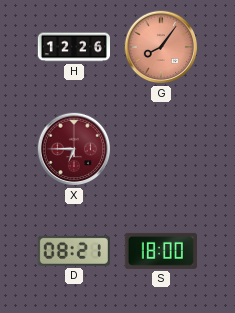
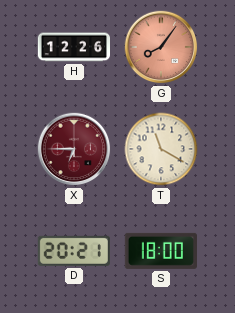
T: none -> 11:20 (161, 149)
D: 08:21 -> 20:21 (74, 251)
